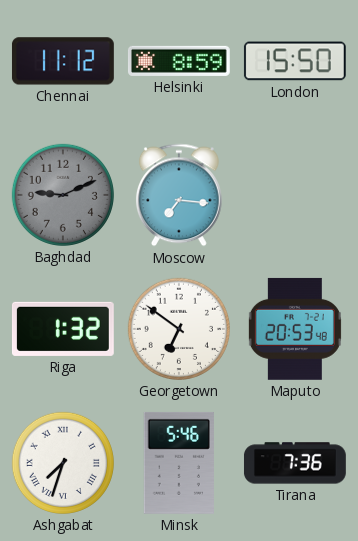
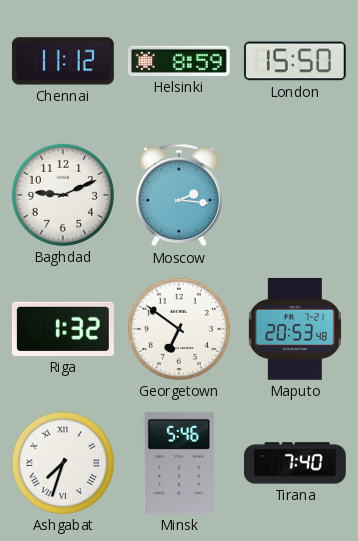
Baghdad dial: grey -> white (63, 195)
Moscow: 7:16 -> 2:16 (179, 195)
Tirana: 7:36 -> 7:40 (295, 463)
